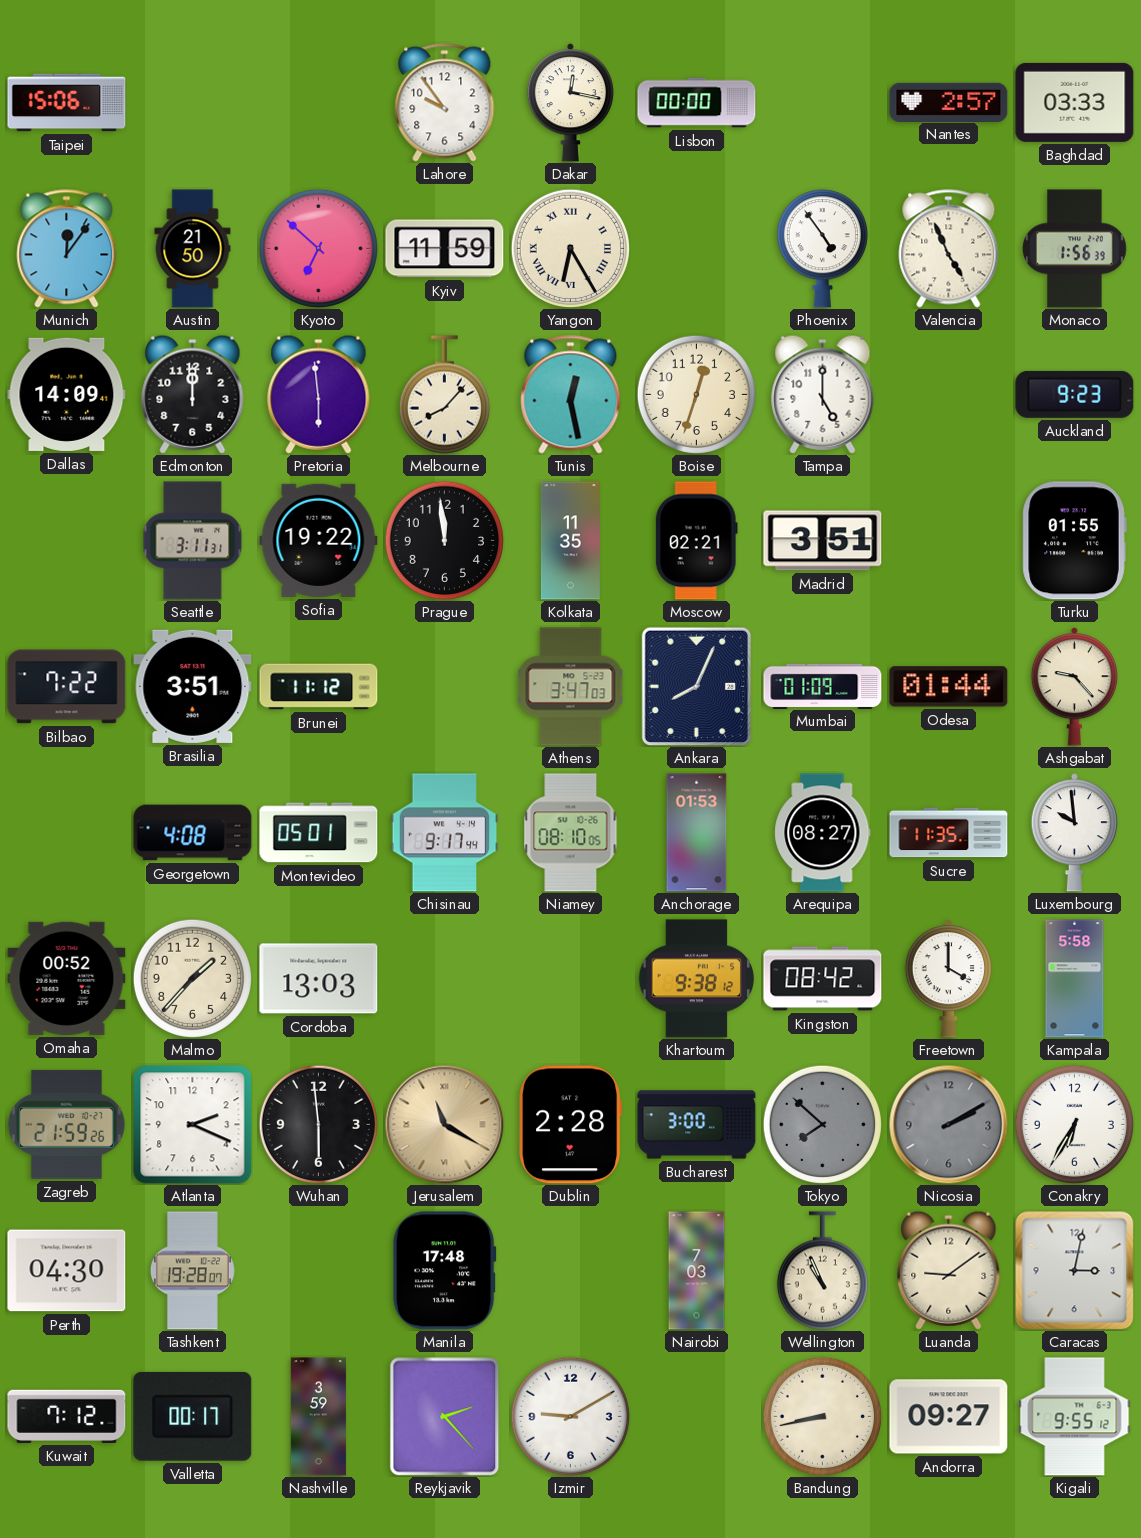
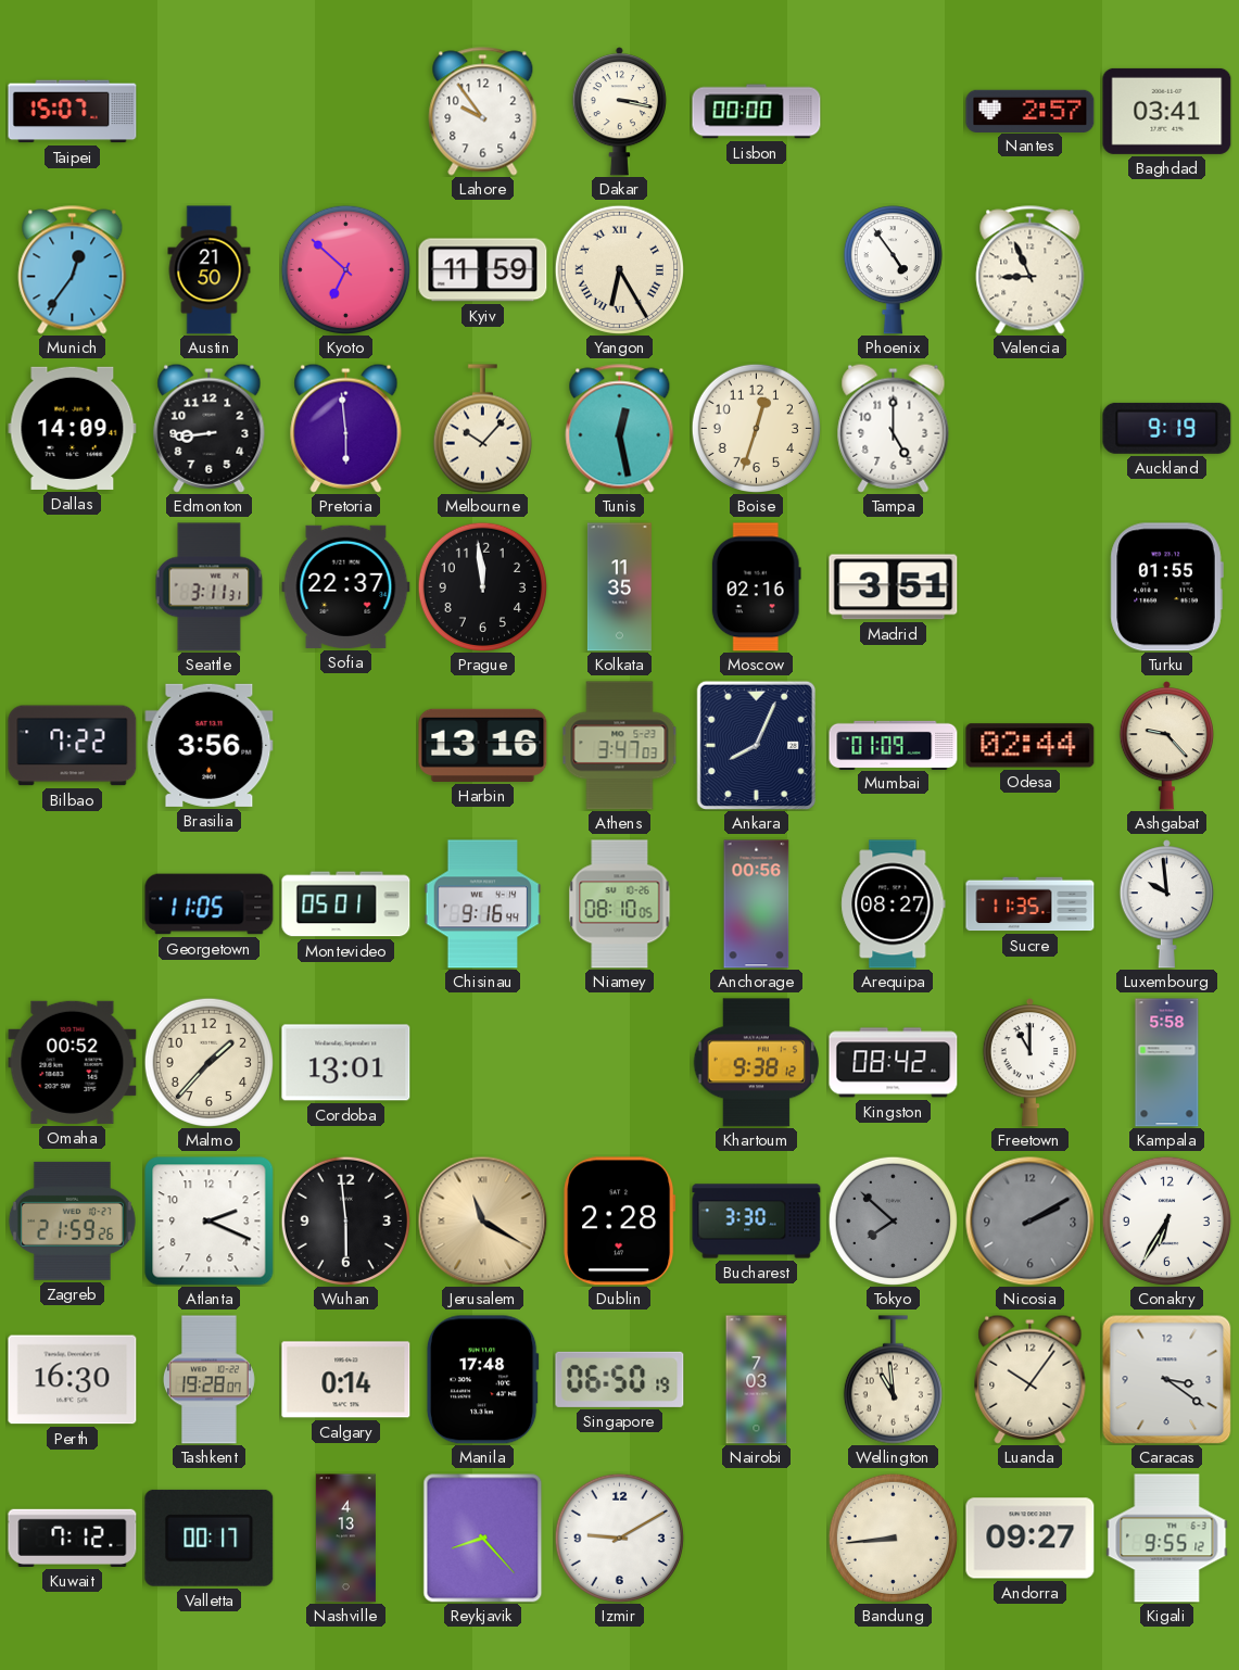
Taipei: 15:06 -> 15:07 (73, 112)
Dakar: 12:17 -> 3:17 (619, 112)
Baghdad: 03:33 -> 03:41 (1167, 111)
Munich: 12:06 -> 12:36 (73, 270)
Valencia: 4:56 -> 8:56 (1031, 270)
Monaco: 1:56 -> none (1075, 249)
Edmonton: 12:00 -> 8:44 (210, 428)
Melbourne: 8:07 -> 10:07 (482, 429)
Auckland: 9:23 -> 9:19 (1167, 428)
Sofia: 19:22 -> 22:37 (346, 586)
Moscow: 02:21 -> 02:16 (756, 587)
Brasilia: 3:51 -> 3:56 (210, 745)
Brunei: 11:12 -> none (319, 687)
Harbin: none -> 13:16 (483, 745)
Odesa: 01:44 -> 02:44 (1031, 746)
Georgetown: 4:08 -> 11:05 (210, 904)
Chisinau: 9:17 -> 9:16 (483, 904)
Anchorage: 01:53 -> 00:56 (757, 904)
Cordoba: 13:03 -> 13:01 (346, 1063)
Freetown: 4:00 -> 11:00 (1029, 1063)
Bucharest: 3:00 -> 3:30 (757, 1222)
Perth: 04:30 -> 16:30 (73, 1380)
Calgary: none -> 0:14 (346, 1380)
Singapore: none -> 06:50 (620, 1379)
Wellington: 10:56 -> 10:59 (893, 1380)
Luanda: 9:09 -> 10:06 (1031, 1379)
Caracas: 3:02 -> 3:21 (1166, 1379)
Nashville: 3:59 -> 4:13 (345, 1539)
Reykjavik: 2:23 -> 8:23 (483, 1538)
Bandung: 8:43 -> 8:44 (893, 1538)
